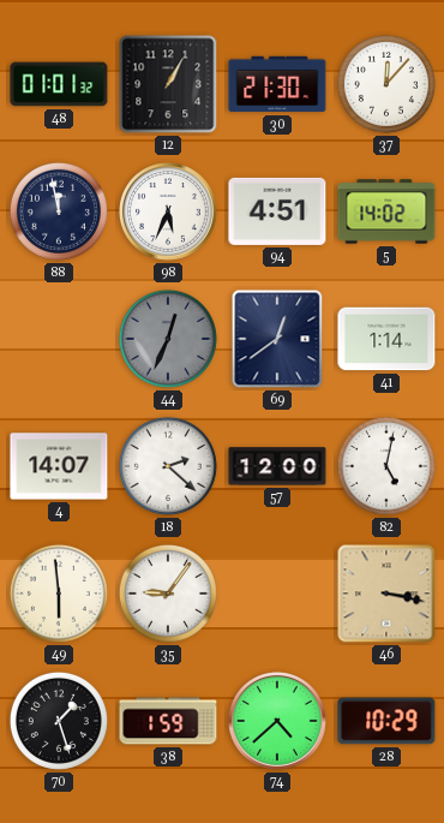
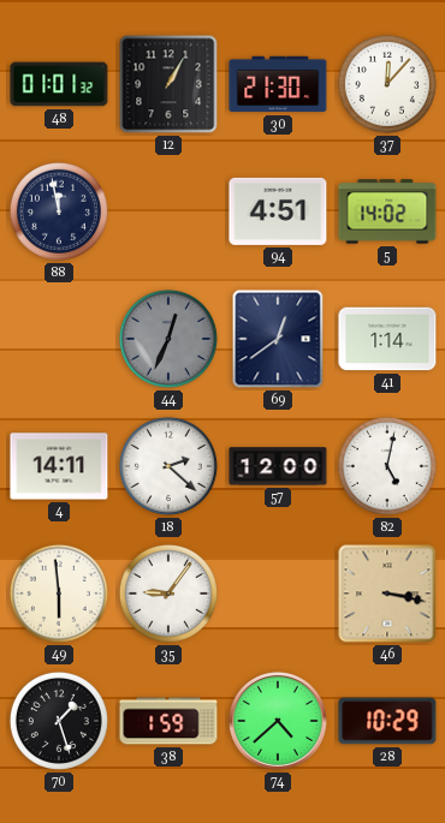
98: 5:34 -> none (169, 213)
4: 14:07 -> 14:11 (59, 466)
